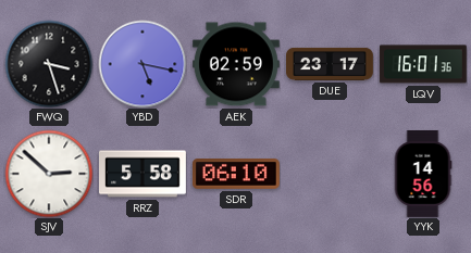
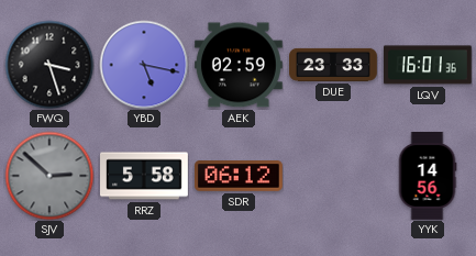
DUE: 23:17 -> 23:33 (334, 65)
SJV dial: white -> grey (49, 176)
SDR: 06:10 -> 06:12 (239, 177)
